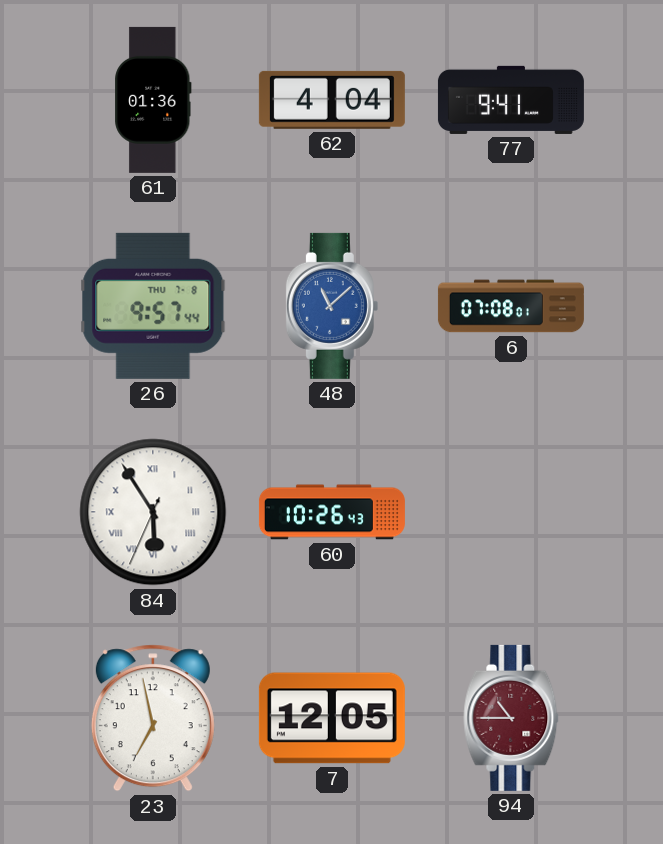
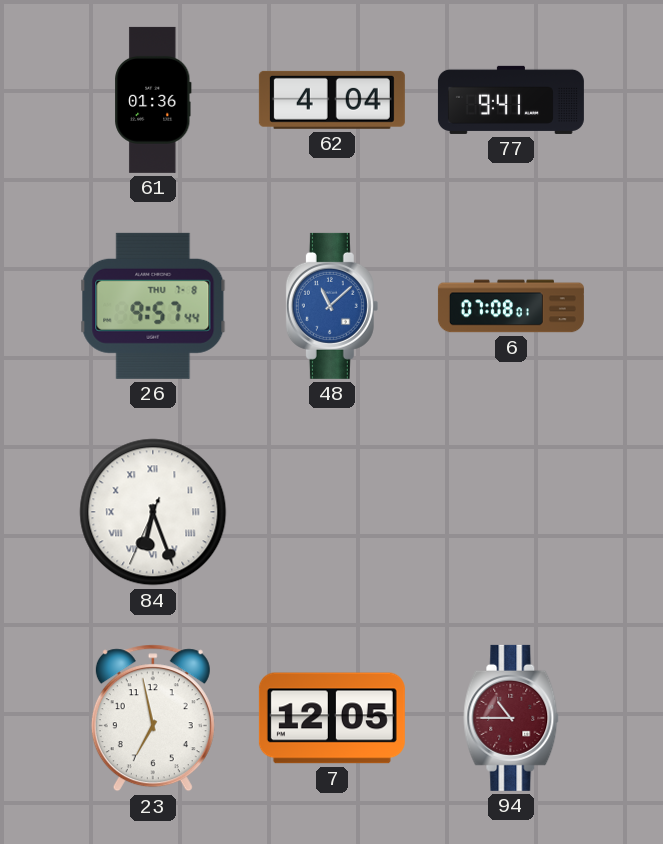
84: 5:54 -> 6:26 (153, 512)
60: 10:26 -> none (332, 512)
